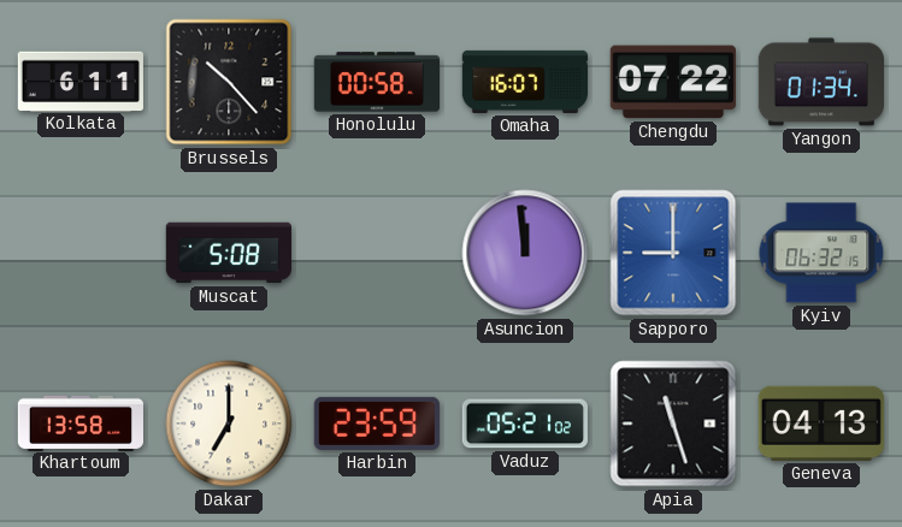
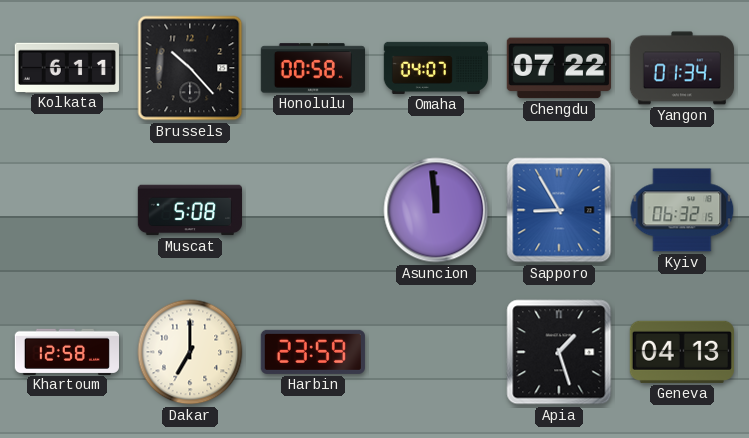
Omaha: 16:07 -> 04:07 (435, 68)
Sapporo: 9:00 -> 8:55 (559, 210)
Khartoum: 13:58 -> 12:58 (66, 351)
Vaduz: 05:21 -> none (525, 424)
Apia: 11:27 -> 1:27 (559, 352)
